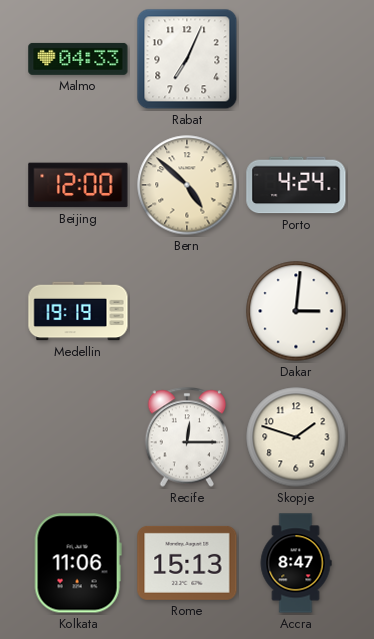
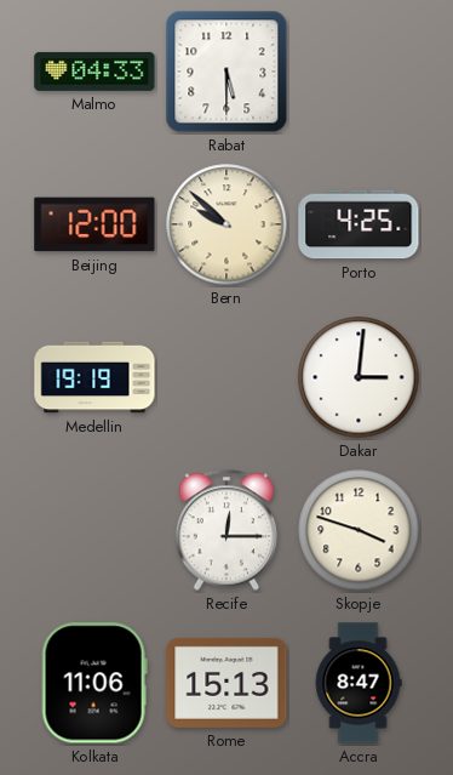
Rabat: 7:04 -> 5:30 (226, 72)
Bern: 4:52 -> 9:52 (226, 224)
Porto: 4:24 -> 4:25 (359, 224)
Skopje: 1:48 -> 3:48 (359, 530)
